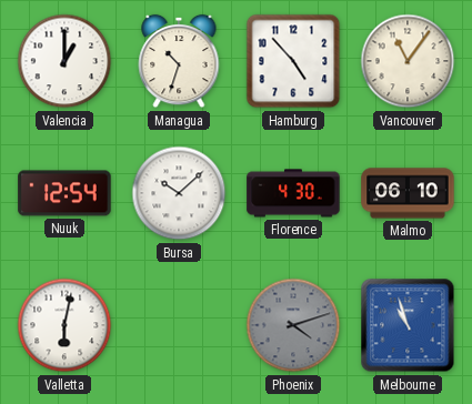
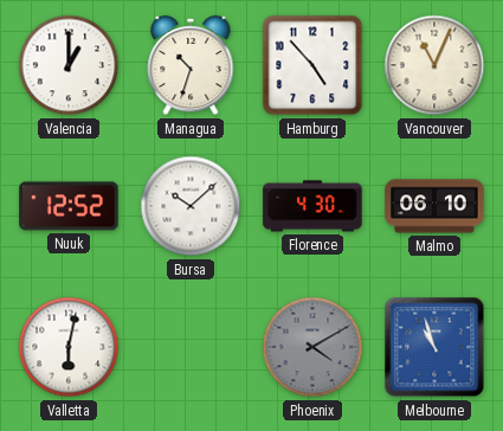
Vancouver: 11:06 -> 11:04 (434, 65)
Nuuk: 12:54 -> 12:52 (69, 206)
Phoenix: 4:12 -> 4:10 (312, 347)
